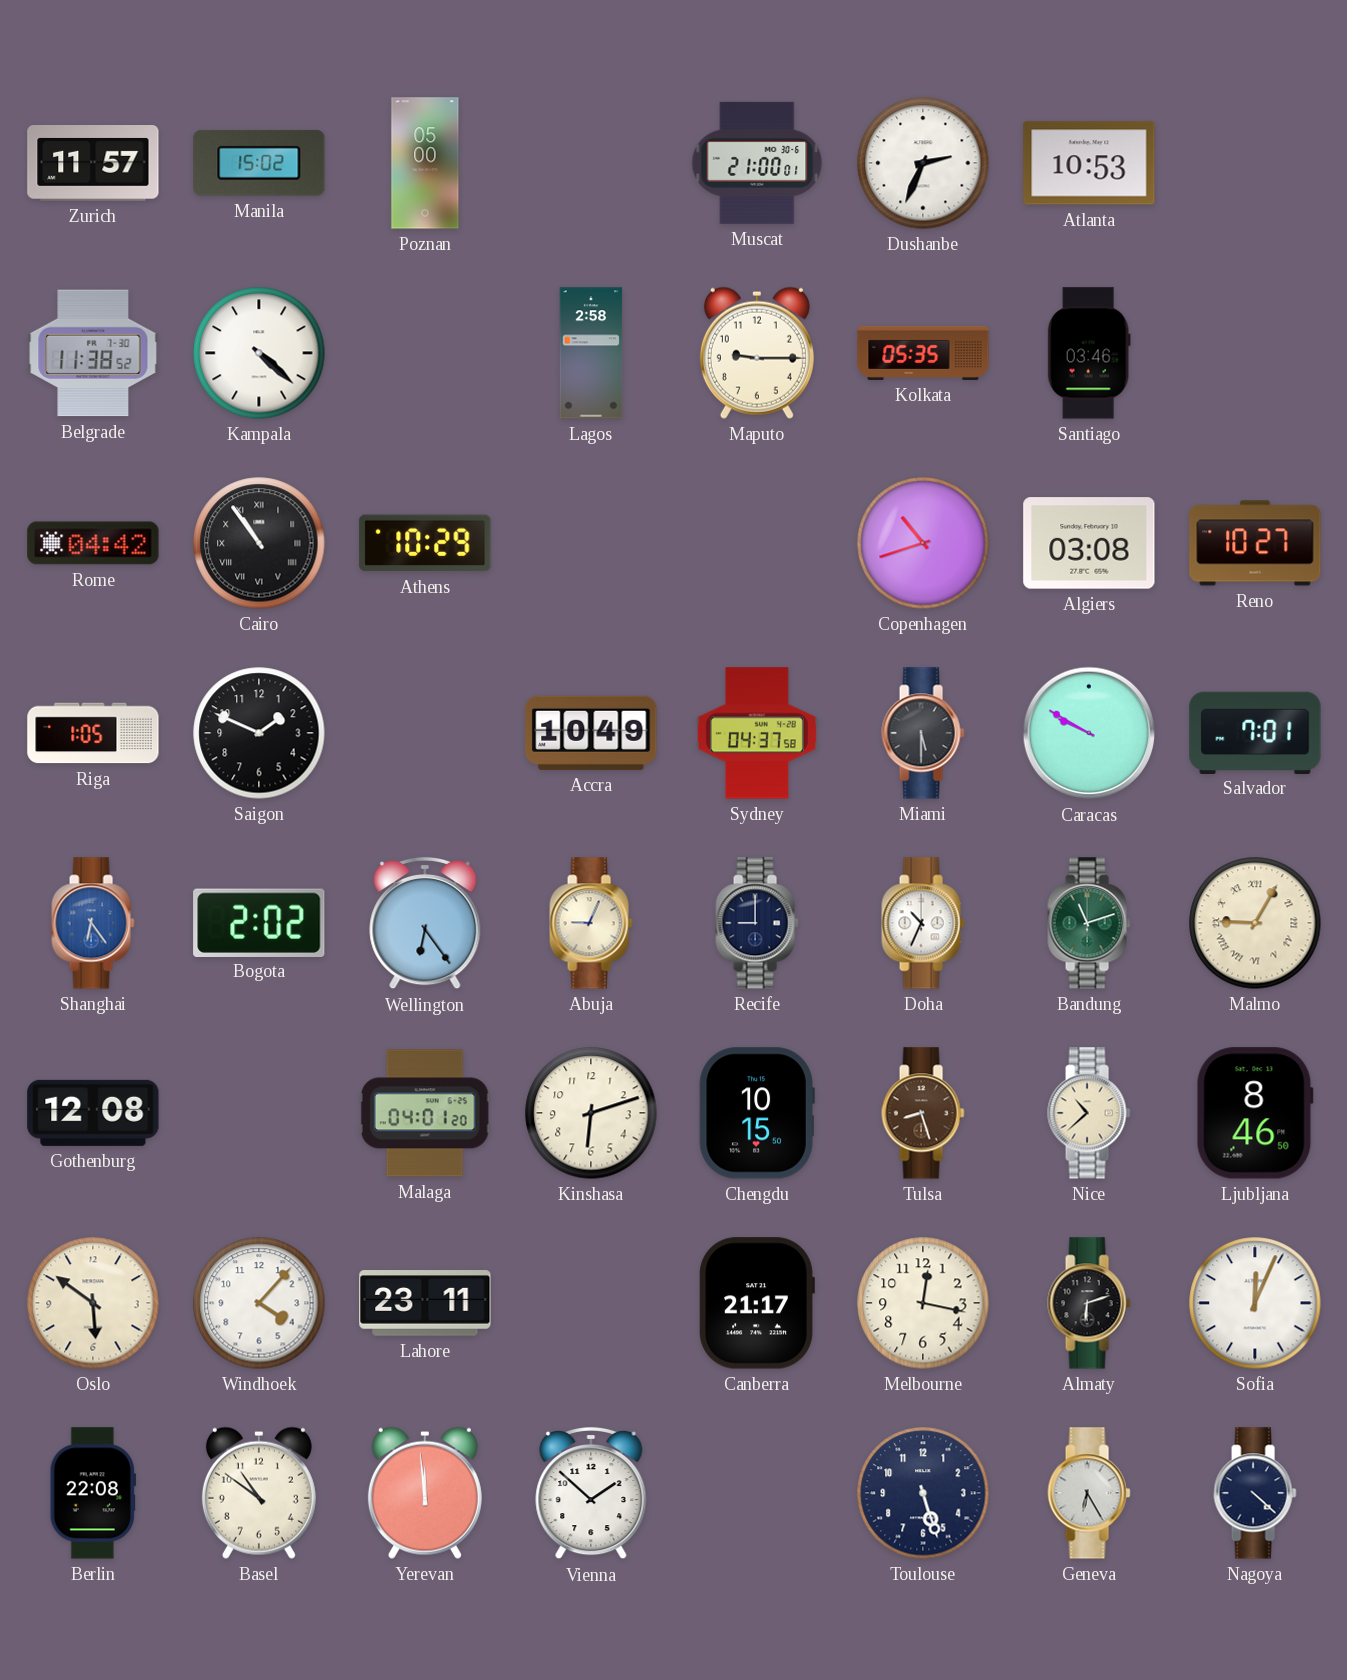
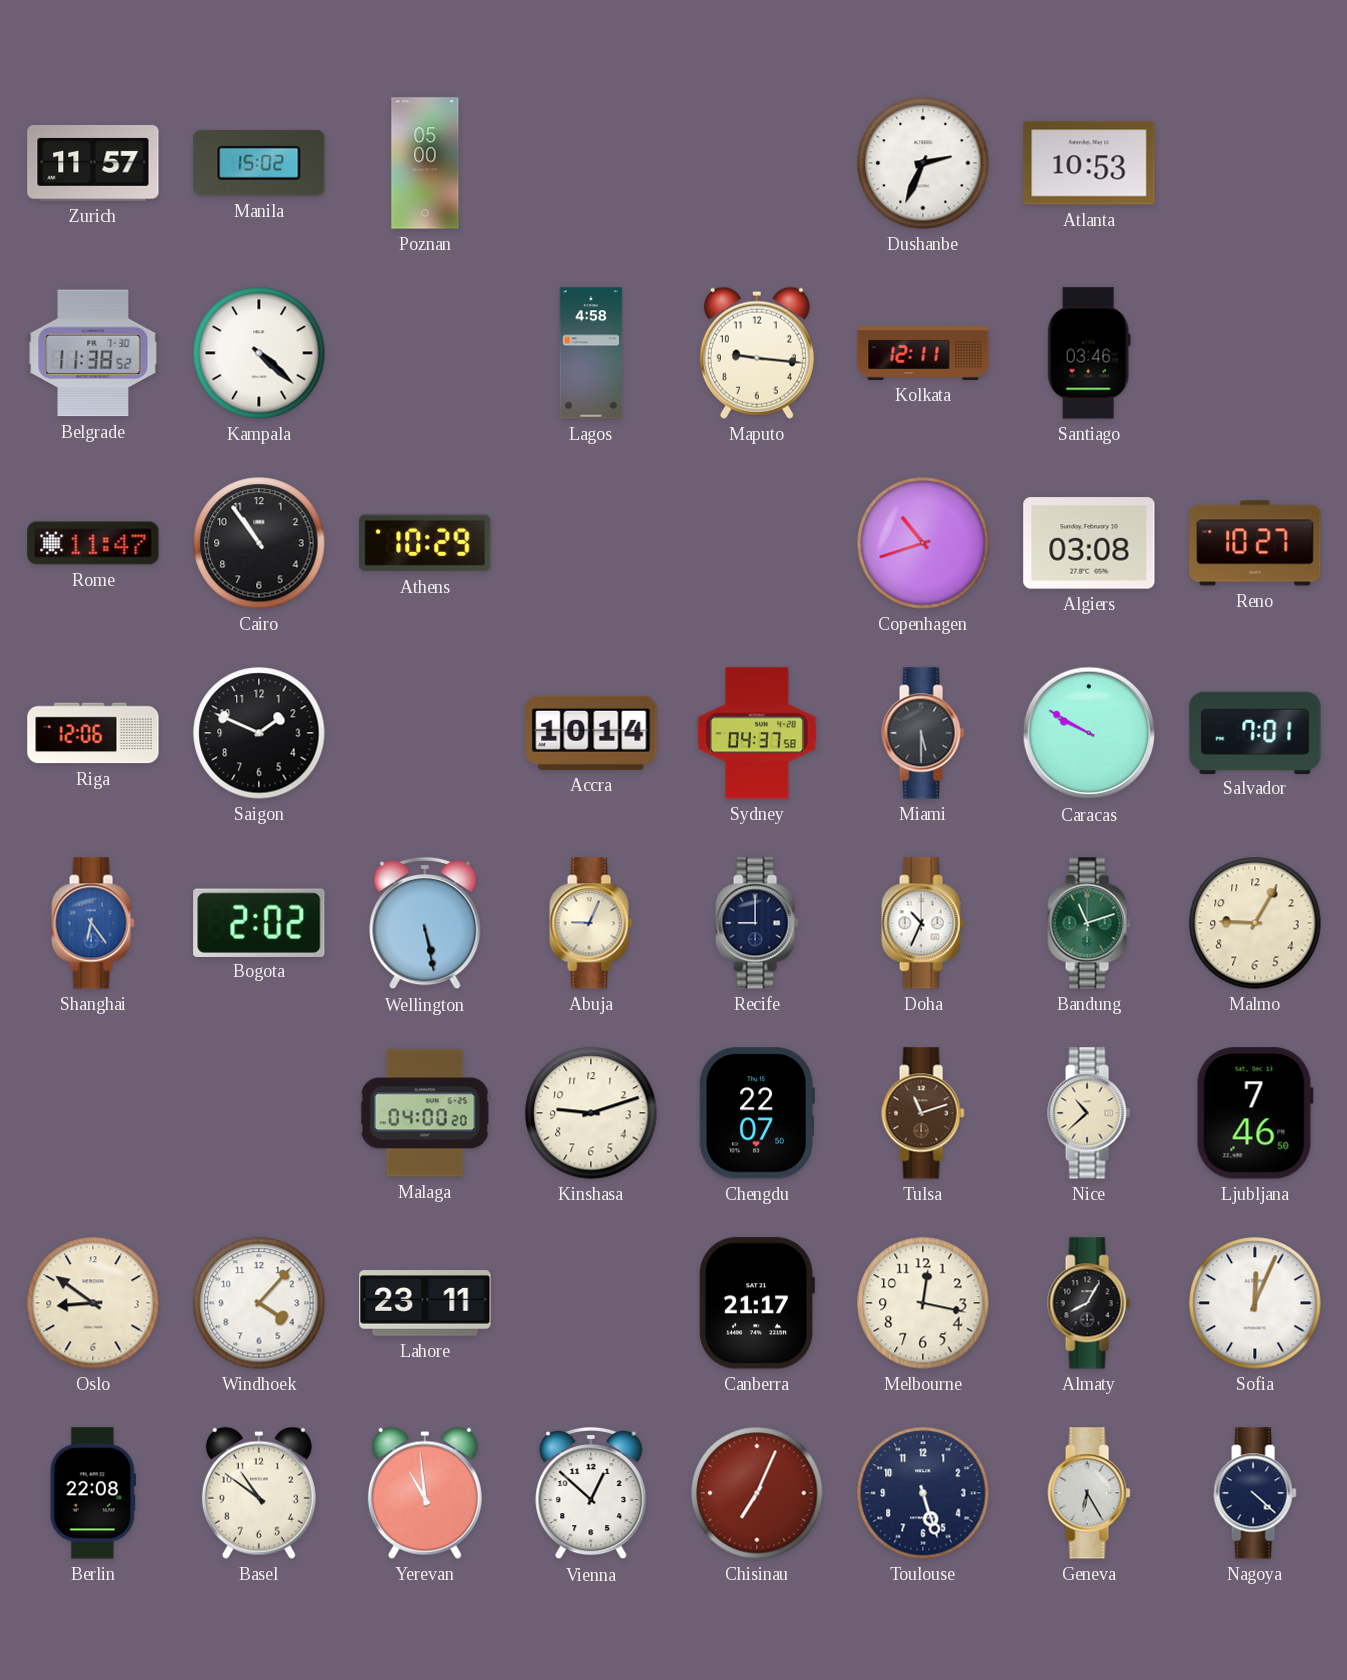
Muscat: 21:00 -> none (757, 163)
Lagos: 2:58 -> 4:58 (591, 353)
Maputo: 9:15 -> 9:16 (757, 353)
Kolkata: 05:35 -> 12:11 (923, 353)
Rome: 04:42 -> 11:47 (93, 543)
Cairo numerals: Roman -> Arabic (259, 543)
Riga: 1:05 -> 12:06 (93, 733)
Accra: 10:49 -> 10:14 (591, 733)
Wellington: 6:24 -> 5:28 (425, 923)
Malmo numerals: Roman -> Arabic (1255, 923)
Gothenburg: 12:08 -> none (93, 1113)
Malaga: 04:01 -> 04:00 (425, 1113)
Kinshasa: 6:12 -> 9:12 (591, 1113)
Chengdu: 10:15 -> 22:07 (757, 1113)
Tulsa: 8:27 -> 11:12 (923, 1113)
Ljubljana: 8:46 -> 7:46 (1255, 1113)
Oslo: 5:51 -> 8:51 (93, 1303)
Almaty: 6:12 -> 8:05 (1089, 1303)
Yerevan: 11:59 -> 10:59 (425, 1493)
Vienna: 1:52 -> 12:52 (591, 1493)
Chisinau: none -> 7:04 (757, 1493)
